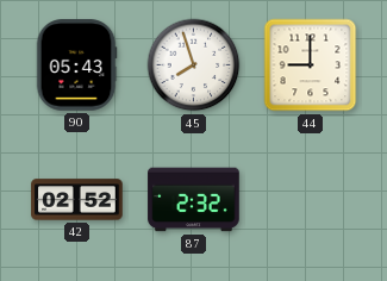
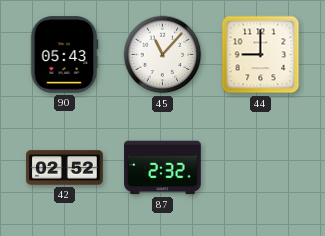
45: 7:57 -> 11:07 (163, 55)
